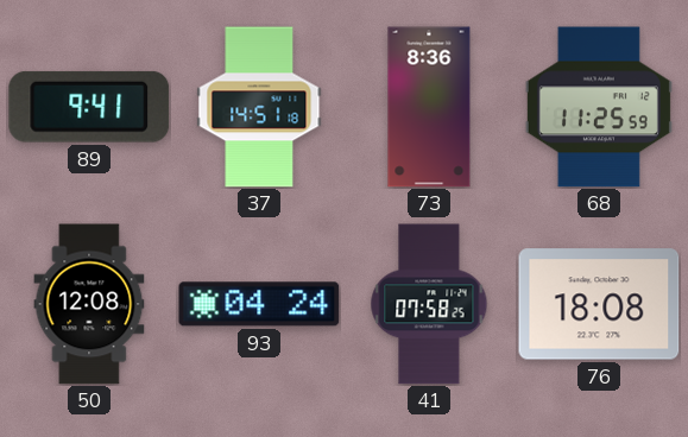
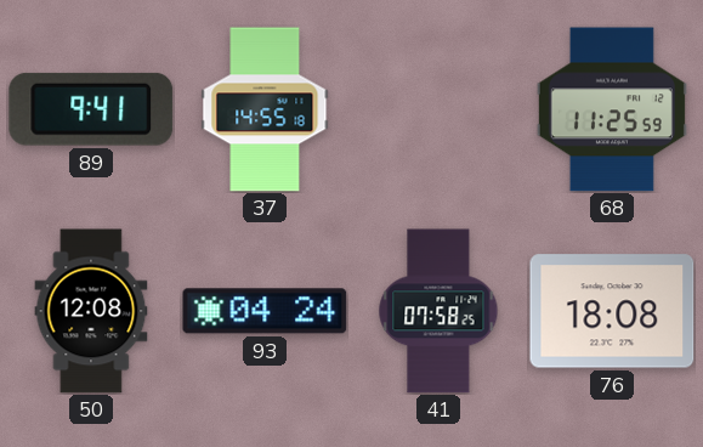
37: 14:51 -> 14:55 (265, 109)
73: 8:36 -> none (429, 107)
